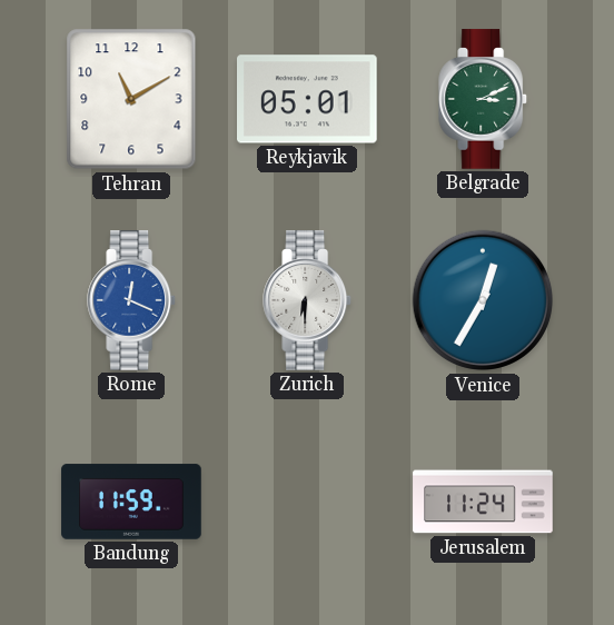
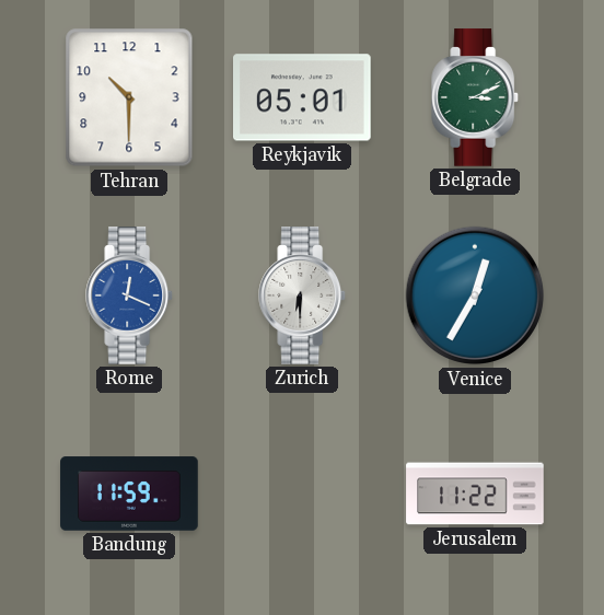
Tehran: 11:10 -> 10:30 (129, 97)
Jerusalem: 11:24 -> 11:22 (475, 494)
